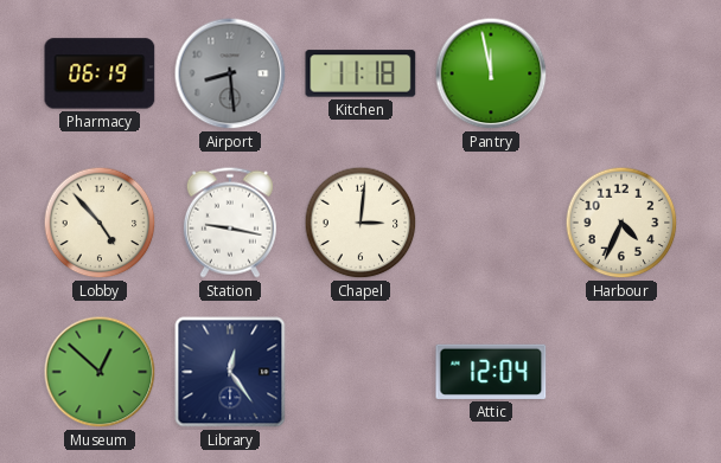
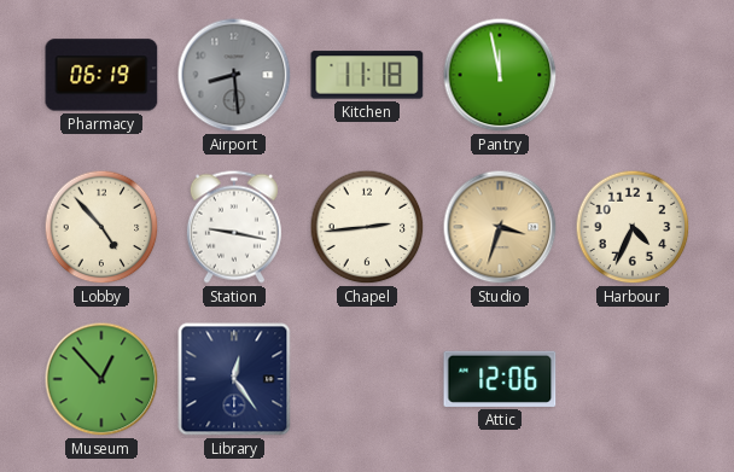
Chapel: 3:01 -> 2:44 (367, 227)
Studio: none -> 3:33 (500, 227)
Museum: 12:52 -> 12:53 (101, 379)
Attic: 12:04 -> 12:06 (500, 379)
